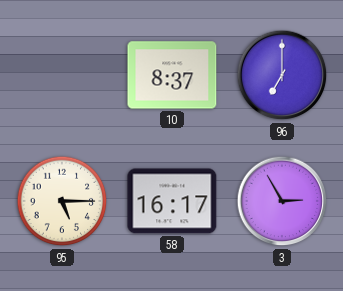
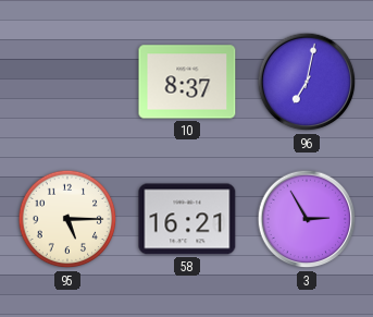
96: 7:00 -> 7:02 (307, 82)
58: 16:17 -> 16:21 (187, 219)
